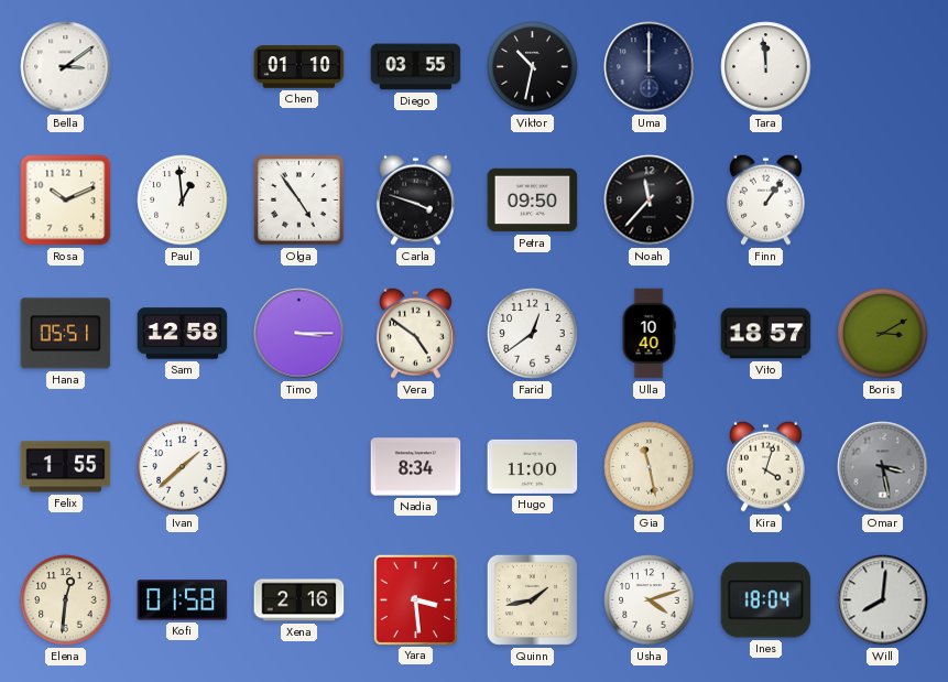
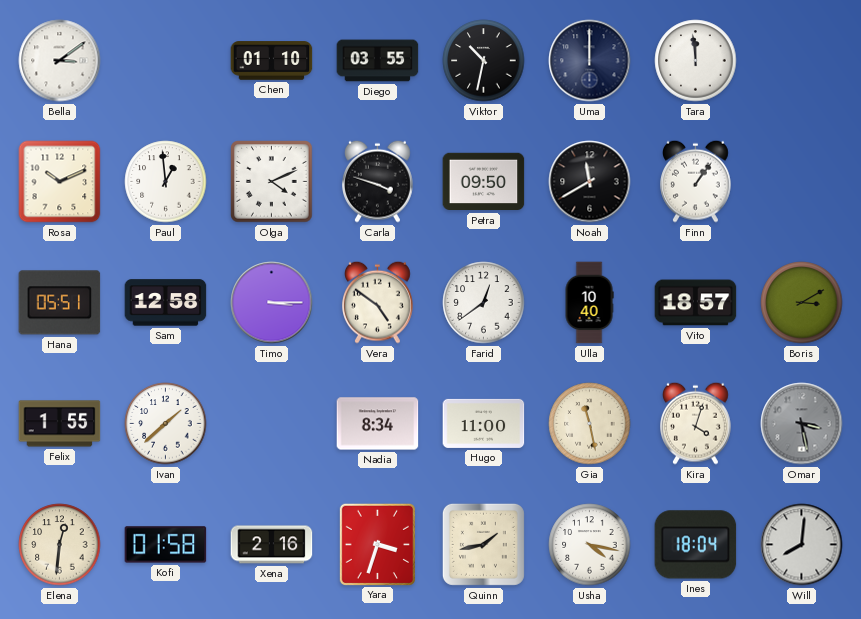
Olga: 4:54 -> 4:11 (272, 182)
Noah: 11:37 -> 11:40 (590, 182)
Yara: 3:29 -> 3:33 (377, 544)
Usha: 4:12 -> 4:17 (590, 545)
